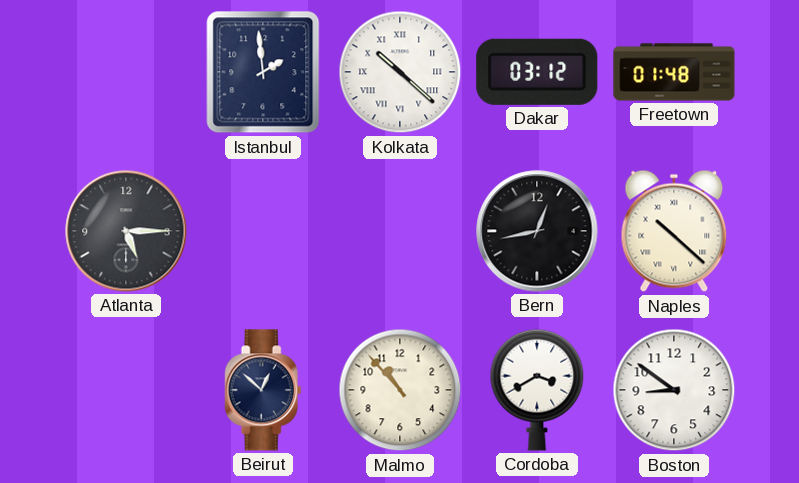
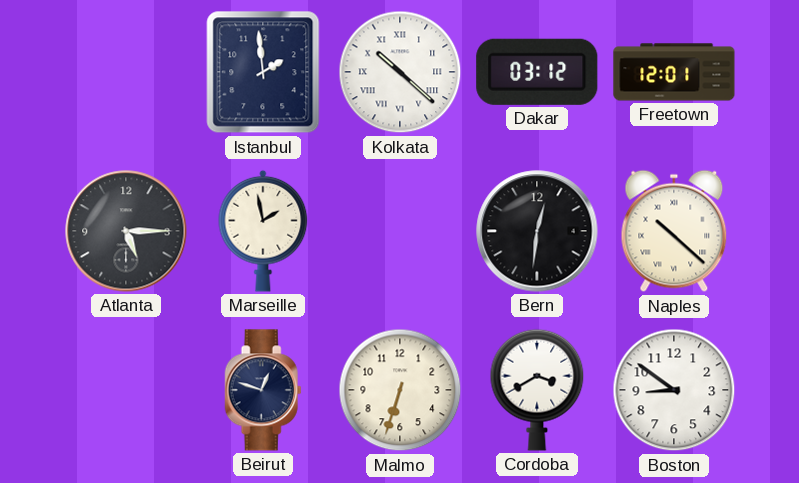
Freetown: 01:48 -> 12:01 (674, 72)
Marseille: none -> 1:58 (263, 231)
Bern: 12:43 -> 12:31 (537, 231)
Beirut: 12:52 -> 12:48 (263, 390)
Malmo: 10:53 -> 6:33 (400, 390)
